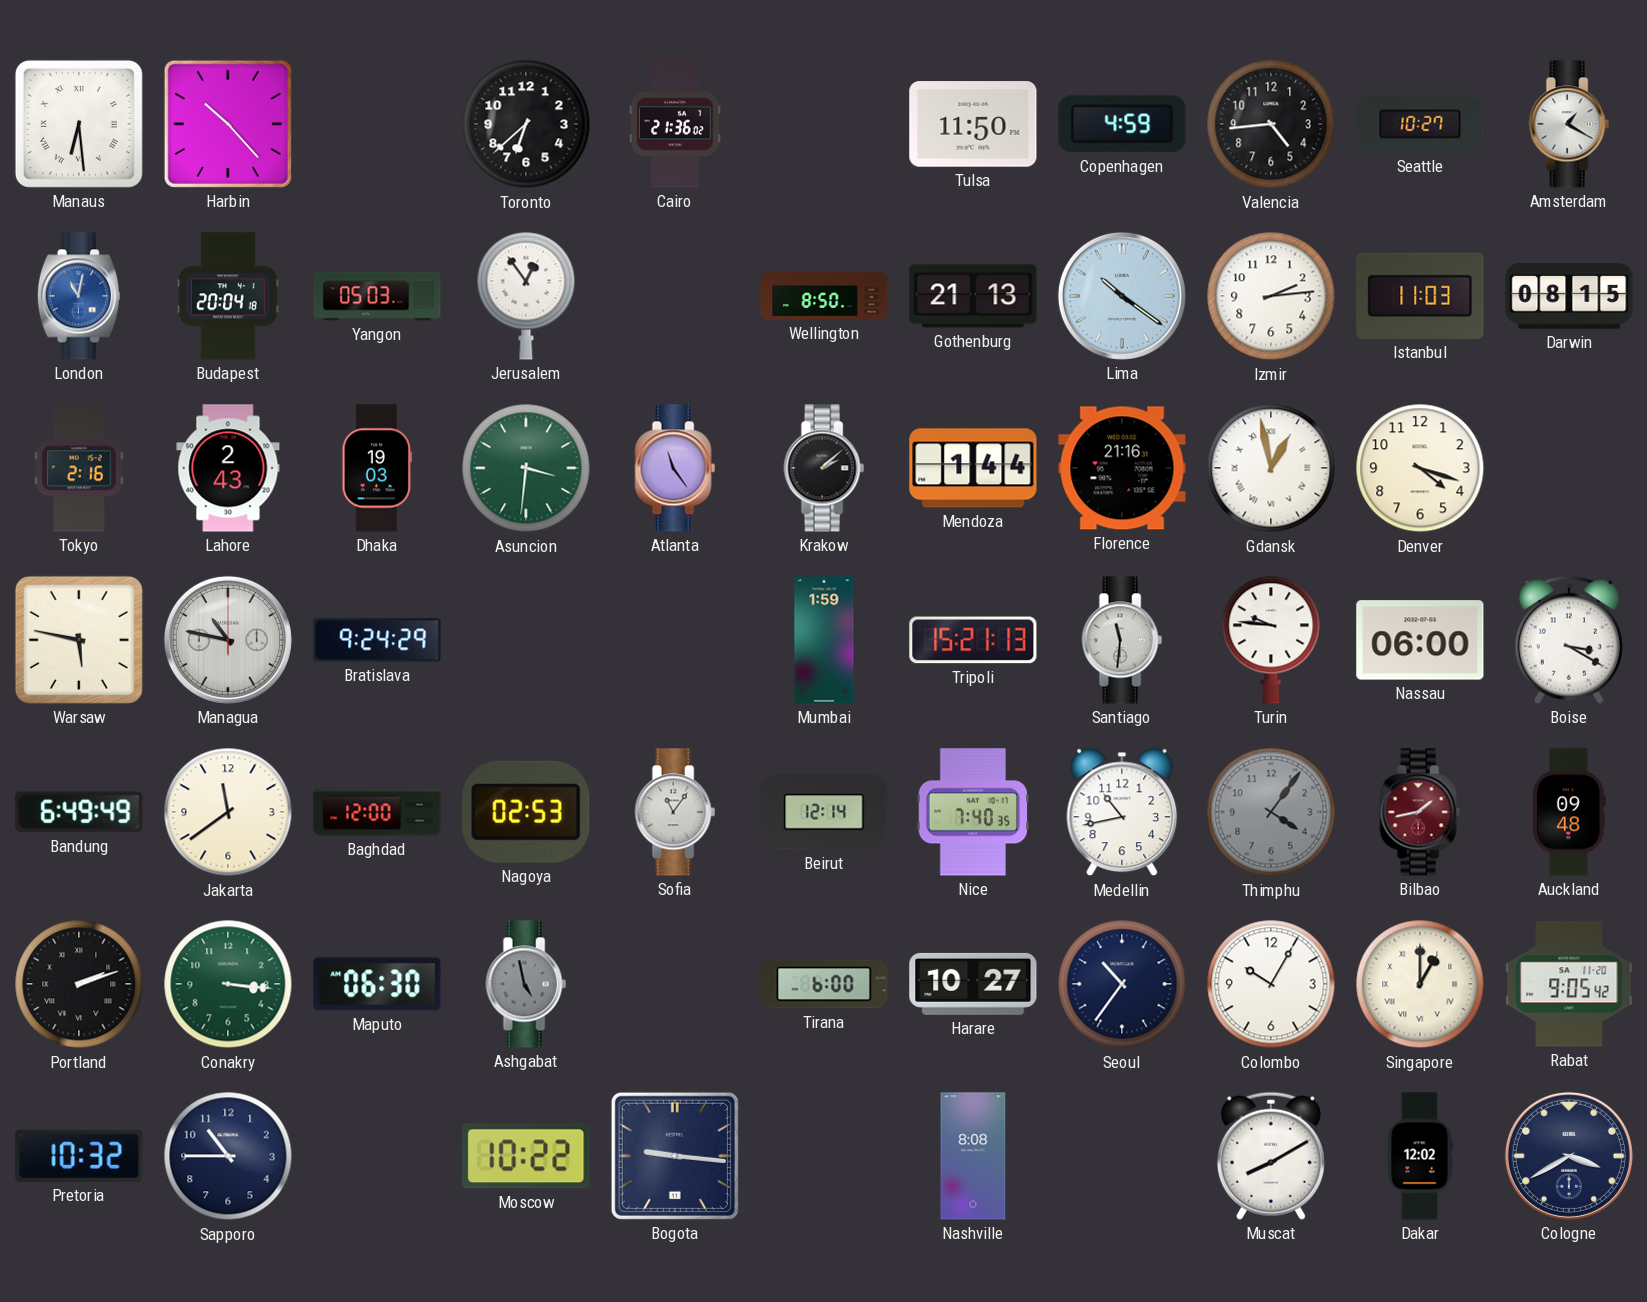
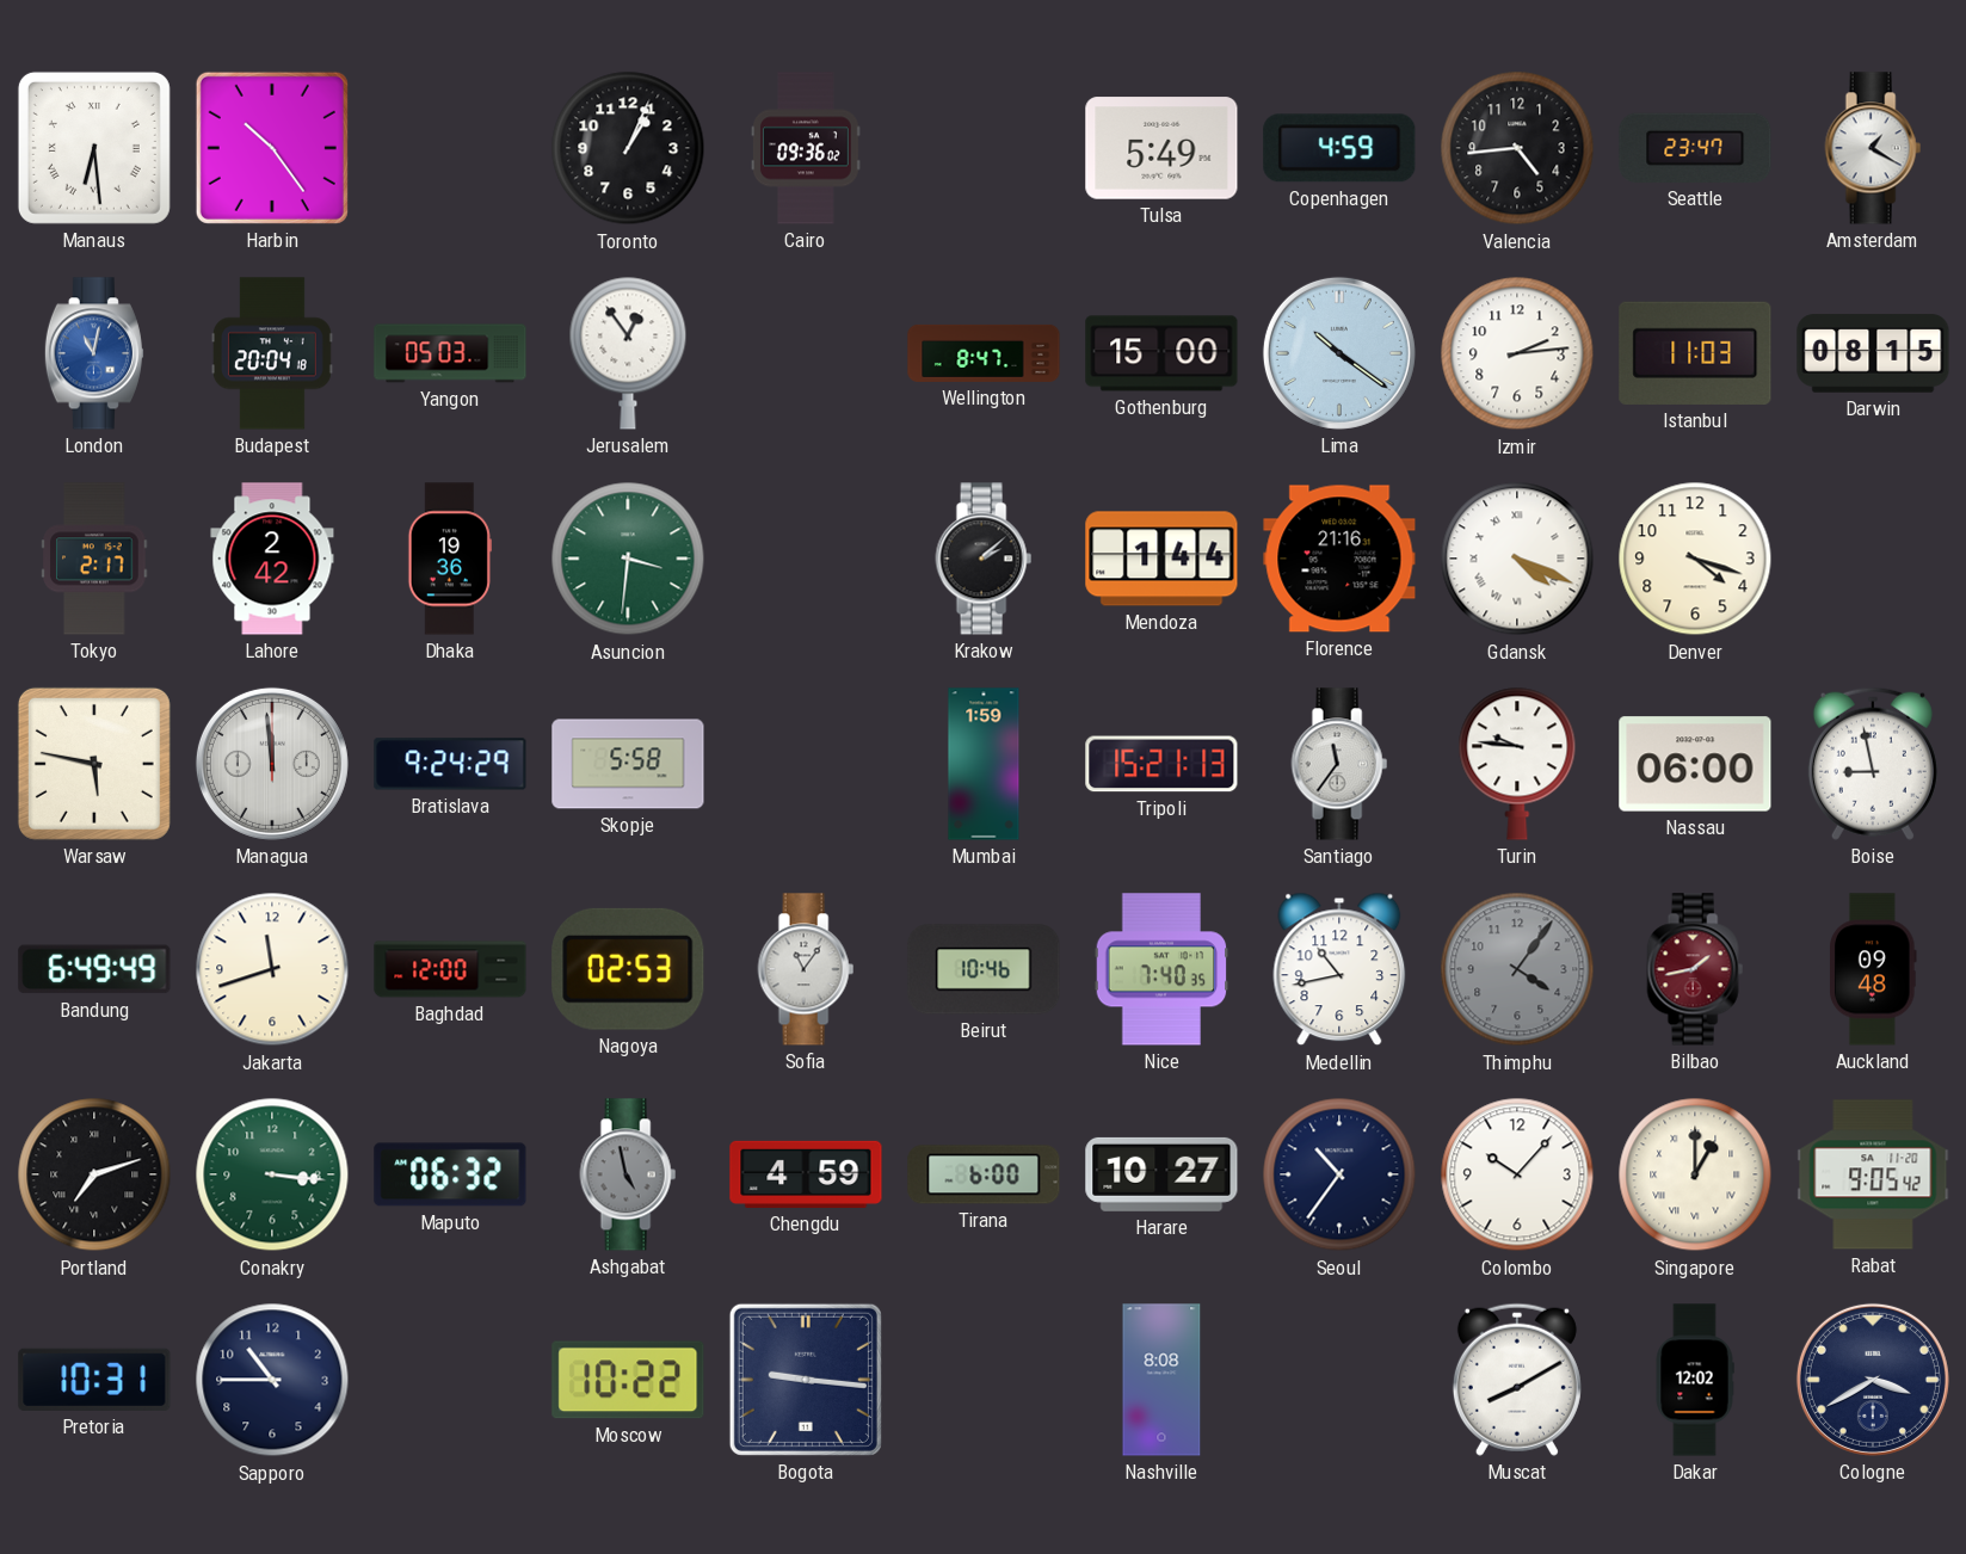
Harbin: 10:23 -> 10:24 (272, 148)
Toronto: 6:38 -> 1:04 (628, 148)
Cairo: 21:36 -> 09:36 (806, 148)
Tulsa: 11:50 -> 5:49 (1161, 148)
Seattle: 10:27 -> 23:47 (1695, 148)
Wellington: 8:50 -> 8:47 (984, 353)
Gothenburg: 21:13 -> 15:00 (1161, 353)
Tokyo: 2:16 -> 2:17 (94, 559)
Lahore: 2:43 -> 2:42 (272, 559)
Dhaka: 19:03 -> 19:36 (450, 559)
Atlanta: 11:24 -> none (675, 468)
Gdansk: 12:58 -> 4:19 (1517, 559)
Managua: 10:47 -> 11:59 (272, 764)
Skopje: none -> 5:58 (628, 764)
Santiago: 11:31 -> 11:36 (1339, 764)
Boise: 3:20 -> 8:58 (1873, 764)
Jakarta: 11:39 -> 11:42 (272, 969)
Beirut: 12:14 -> 10:46 (984, 969)
Portland: 2:12 -> 7:12 (94, 1174)
Maputo: 06:30 -> 06:32 (450, 1174)
Chengdu: none -> 4:59 (806, 1174)
Colombo: 10:05 -> 10:07 (1517, 1174)
Pretoria: 10:32 -> 10:31 (94, 1380)
